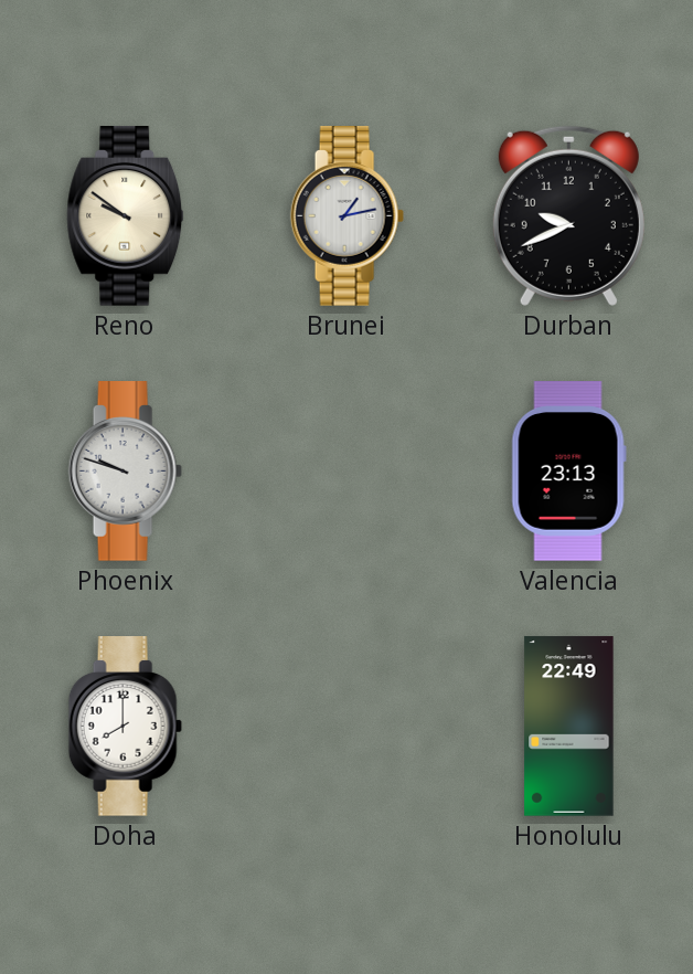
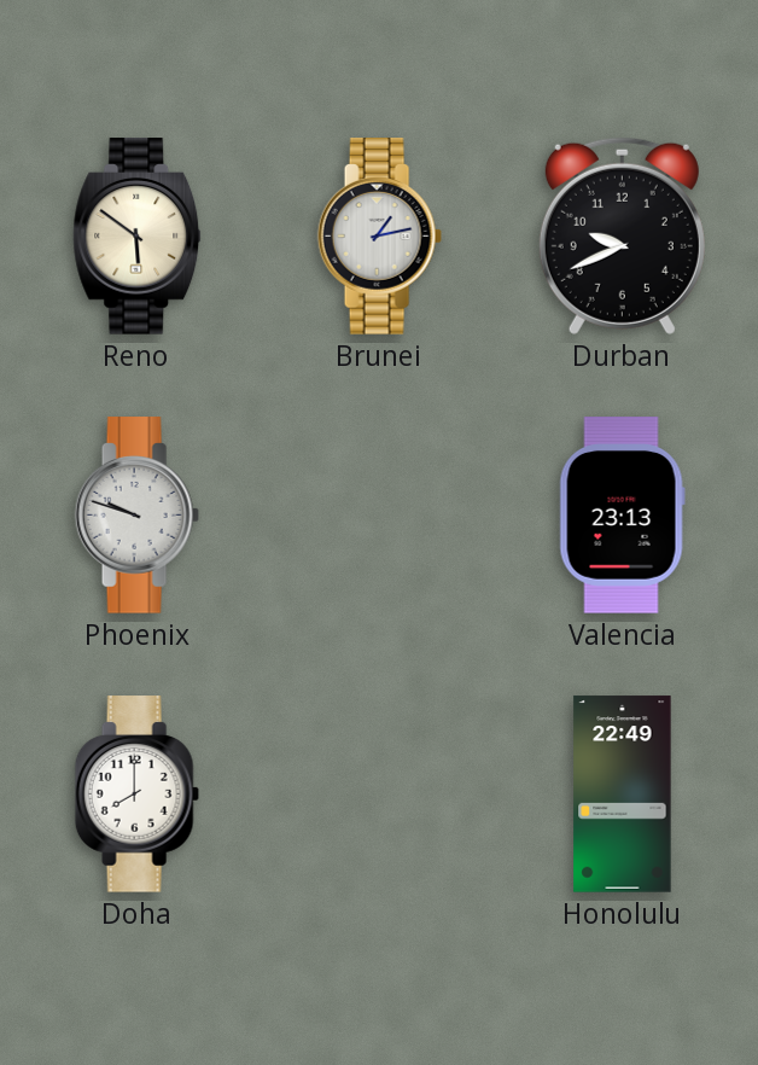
Reno: 9:51 -> 5:51 (138, 237)
